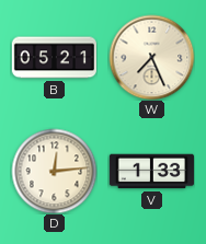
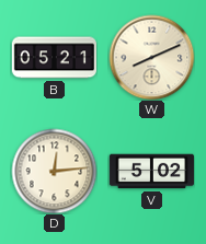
W: 7:26 -> 8:11 (151, 57)
V: 1:33 -> 5:02 (151, 172)
